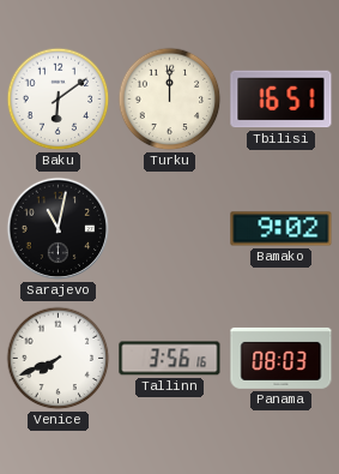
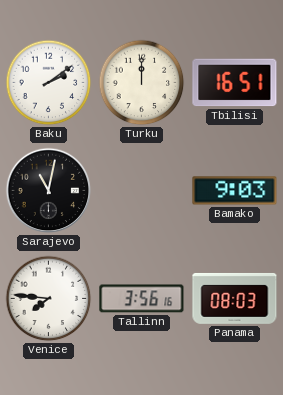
Baku: 6:09 -> 2:09 (49, 83)
Bamako: 9:02 -> 9:03 (235, 191)
Venice: 7:41 -> 7:46 (49, 299)
